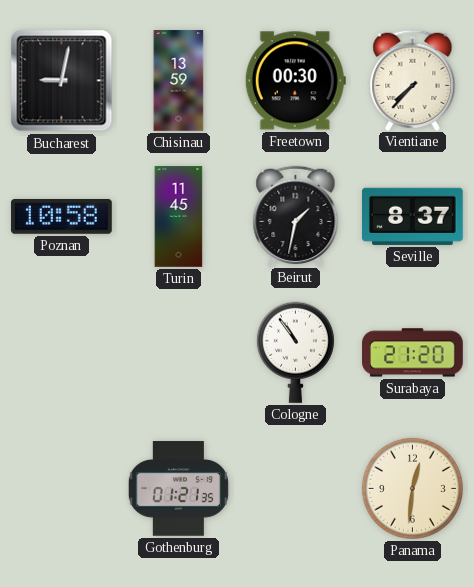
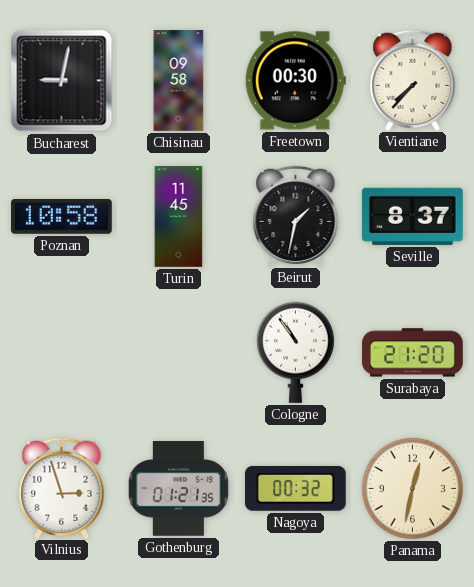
Chisinau: 13:59 -> 09:58 (179, 81)
Vilnius: none -> 2:57 (62, 488)
Nagoya: none -> 00:32 (295, 488)
Panama: 12:31 -> 12:32 (412, 488)
